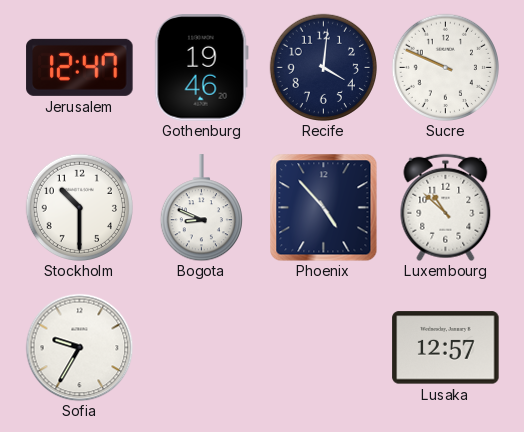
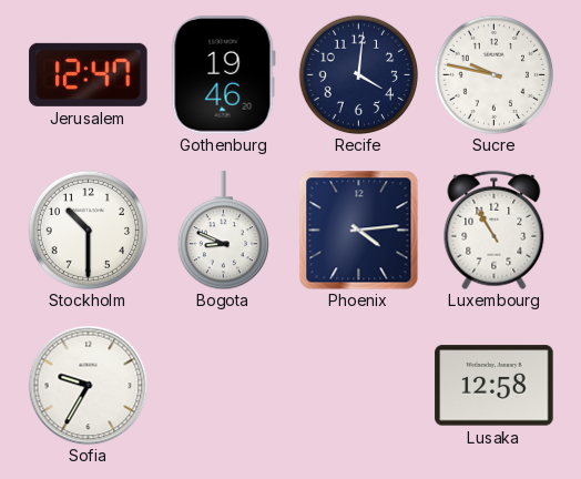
Sucre: 9:49 -> 9:47 (493, 74)
Phoenix: 4:53 -> 4:14 (358, 230)
Luxembourg: 10:52 -> 10:55 (495, 230)
Lusaka: 12:57 -> 12:58 (495, 386)
